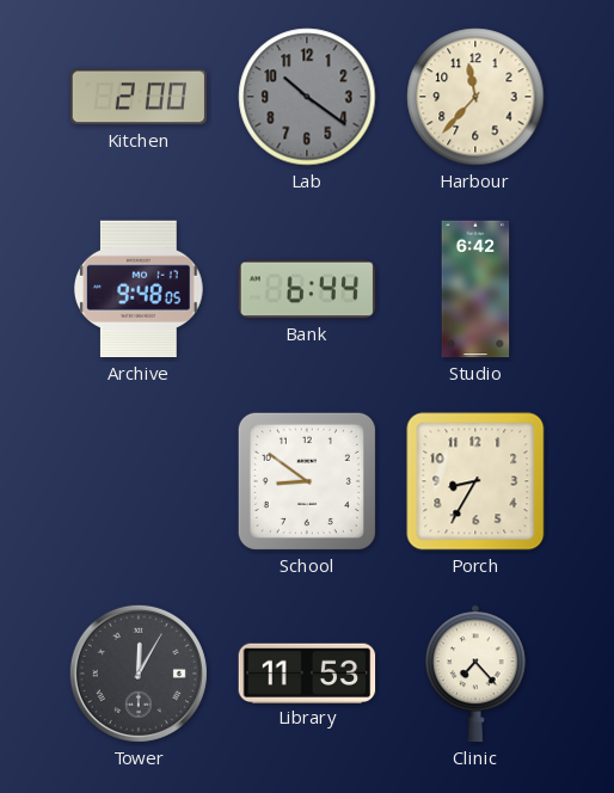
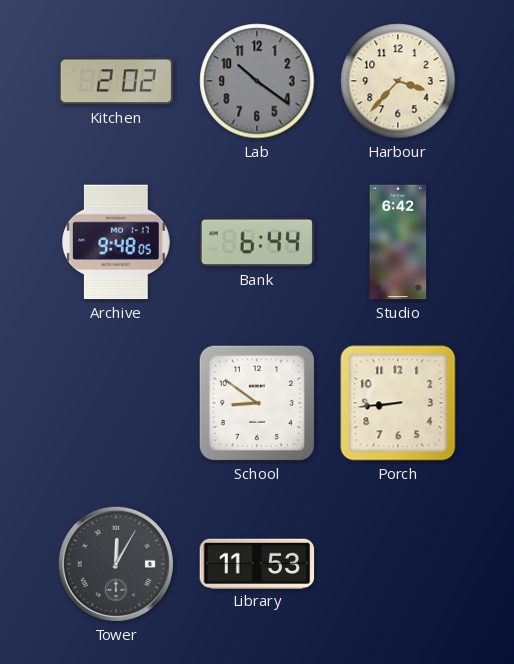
Kitchen: 2:00 -> 2:02 (116, 81)
Harbour: 11:37 -> 3:37 (398, 81)
Porch: 8:35 -> 8:44 (398, 403)
Clinic: 7:23 -> none (477, 674)
